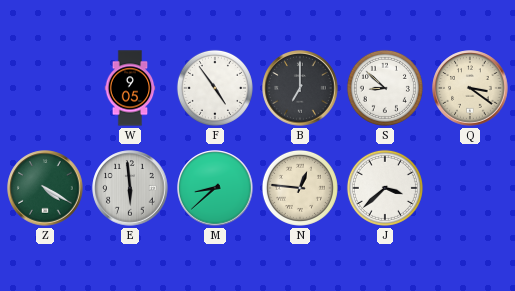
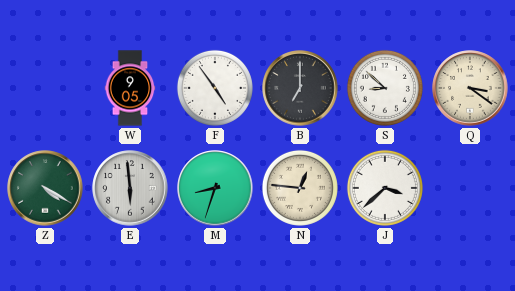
M: 8:38 -> 8:33 (215, 188)
